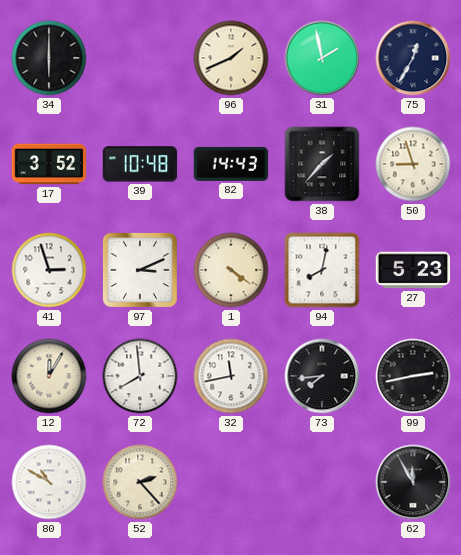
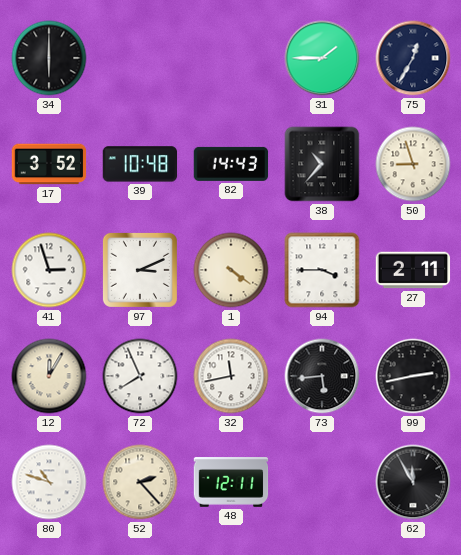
96: 1:41 -> none (231, 58)
31: 1:58 -> 1:45 (322, 58)
38: 1:37 -> 10:37 (322, 164)
94: 8:02 -> 3:45 (322, 270)
27: 5:23 -> 2:11 (413, 270)
72: 7:59 -> 7:56 (140, 376)
73: 7:44 -> 5:44 (322, 376)
80: 10:50 -> 10:48 (49, 482)
48: none -> 12:11 (231, 482)
